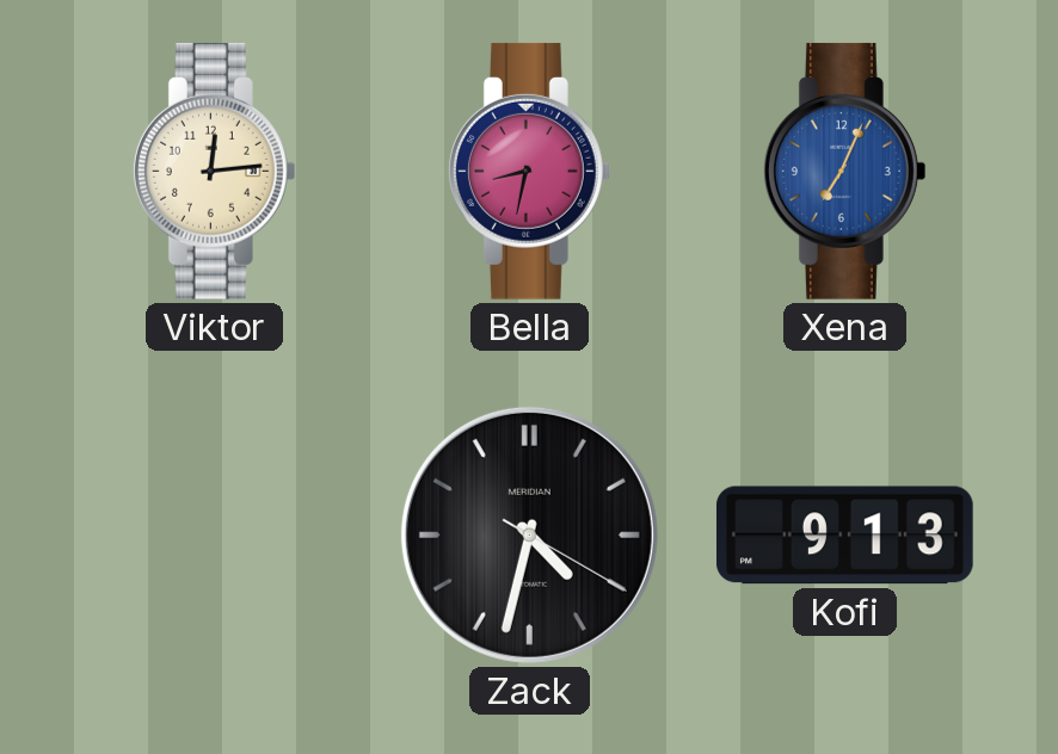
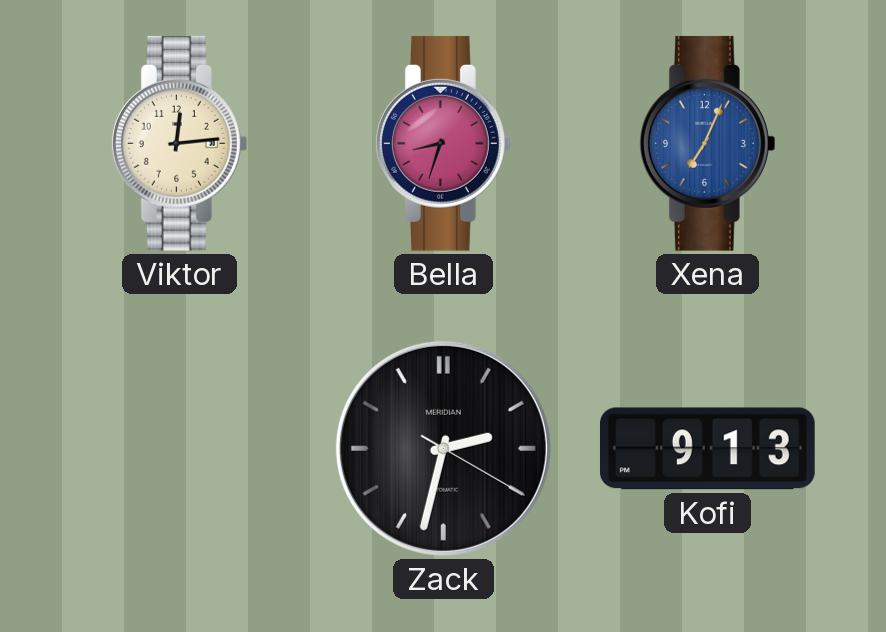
Bella: 8:32 -> 8:33 (443, 143)
Zack: 4:32 -> 2:32 (443, 448)
